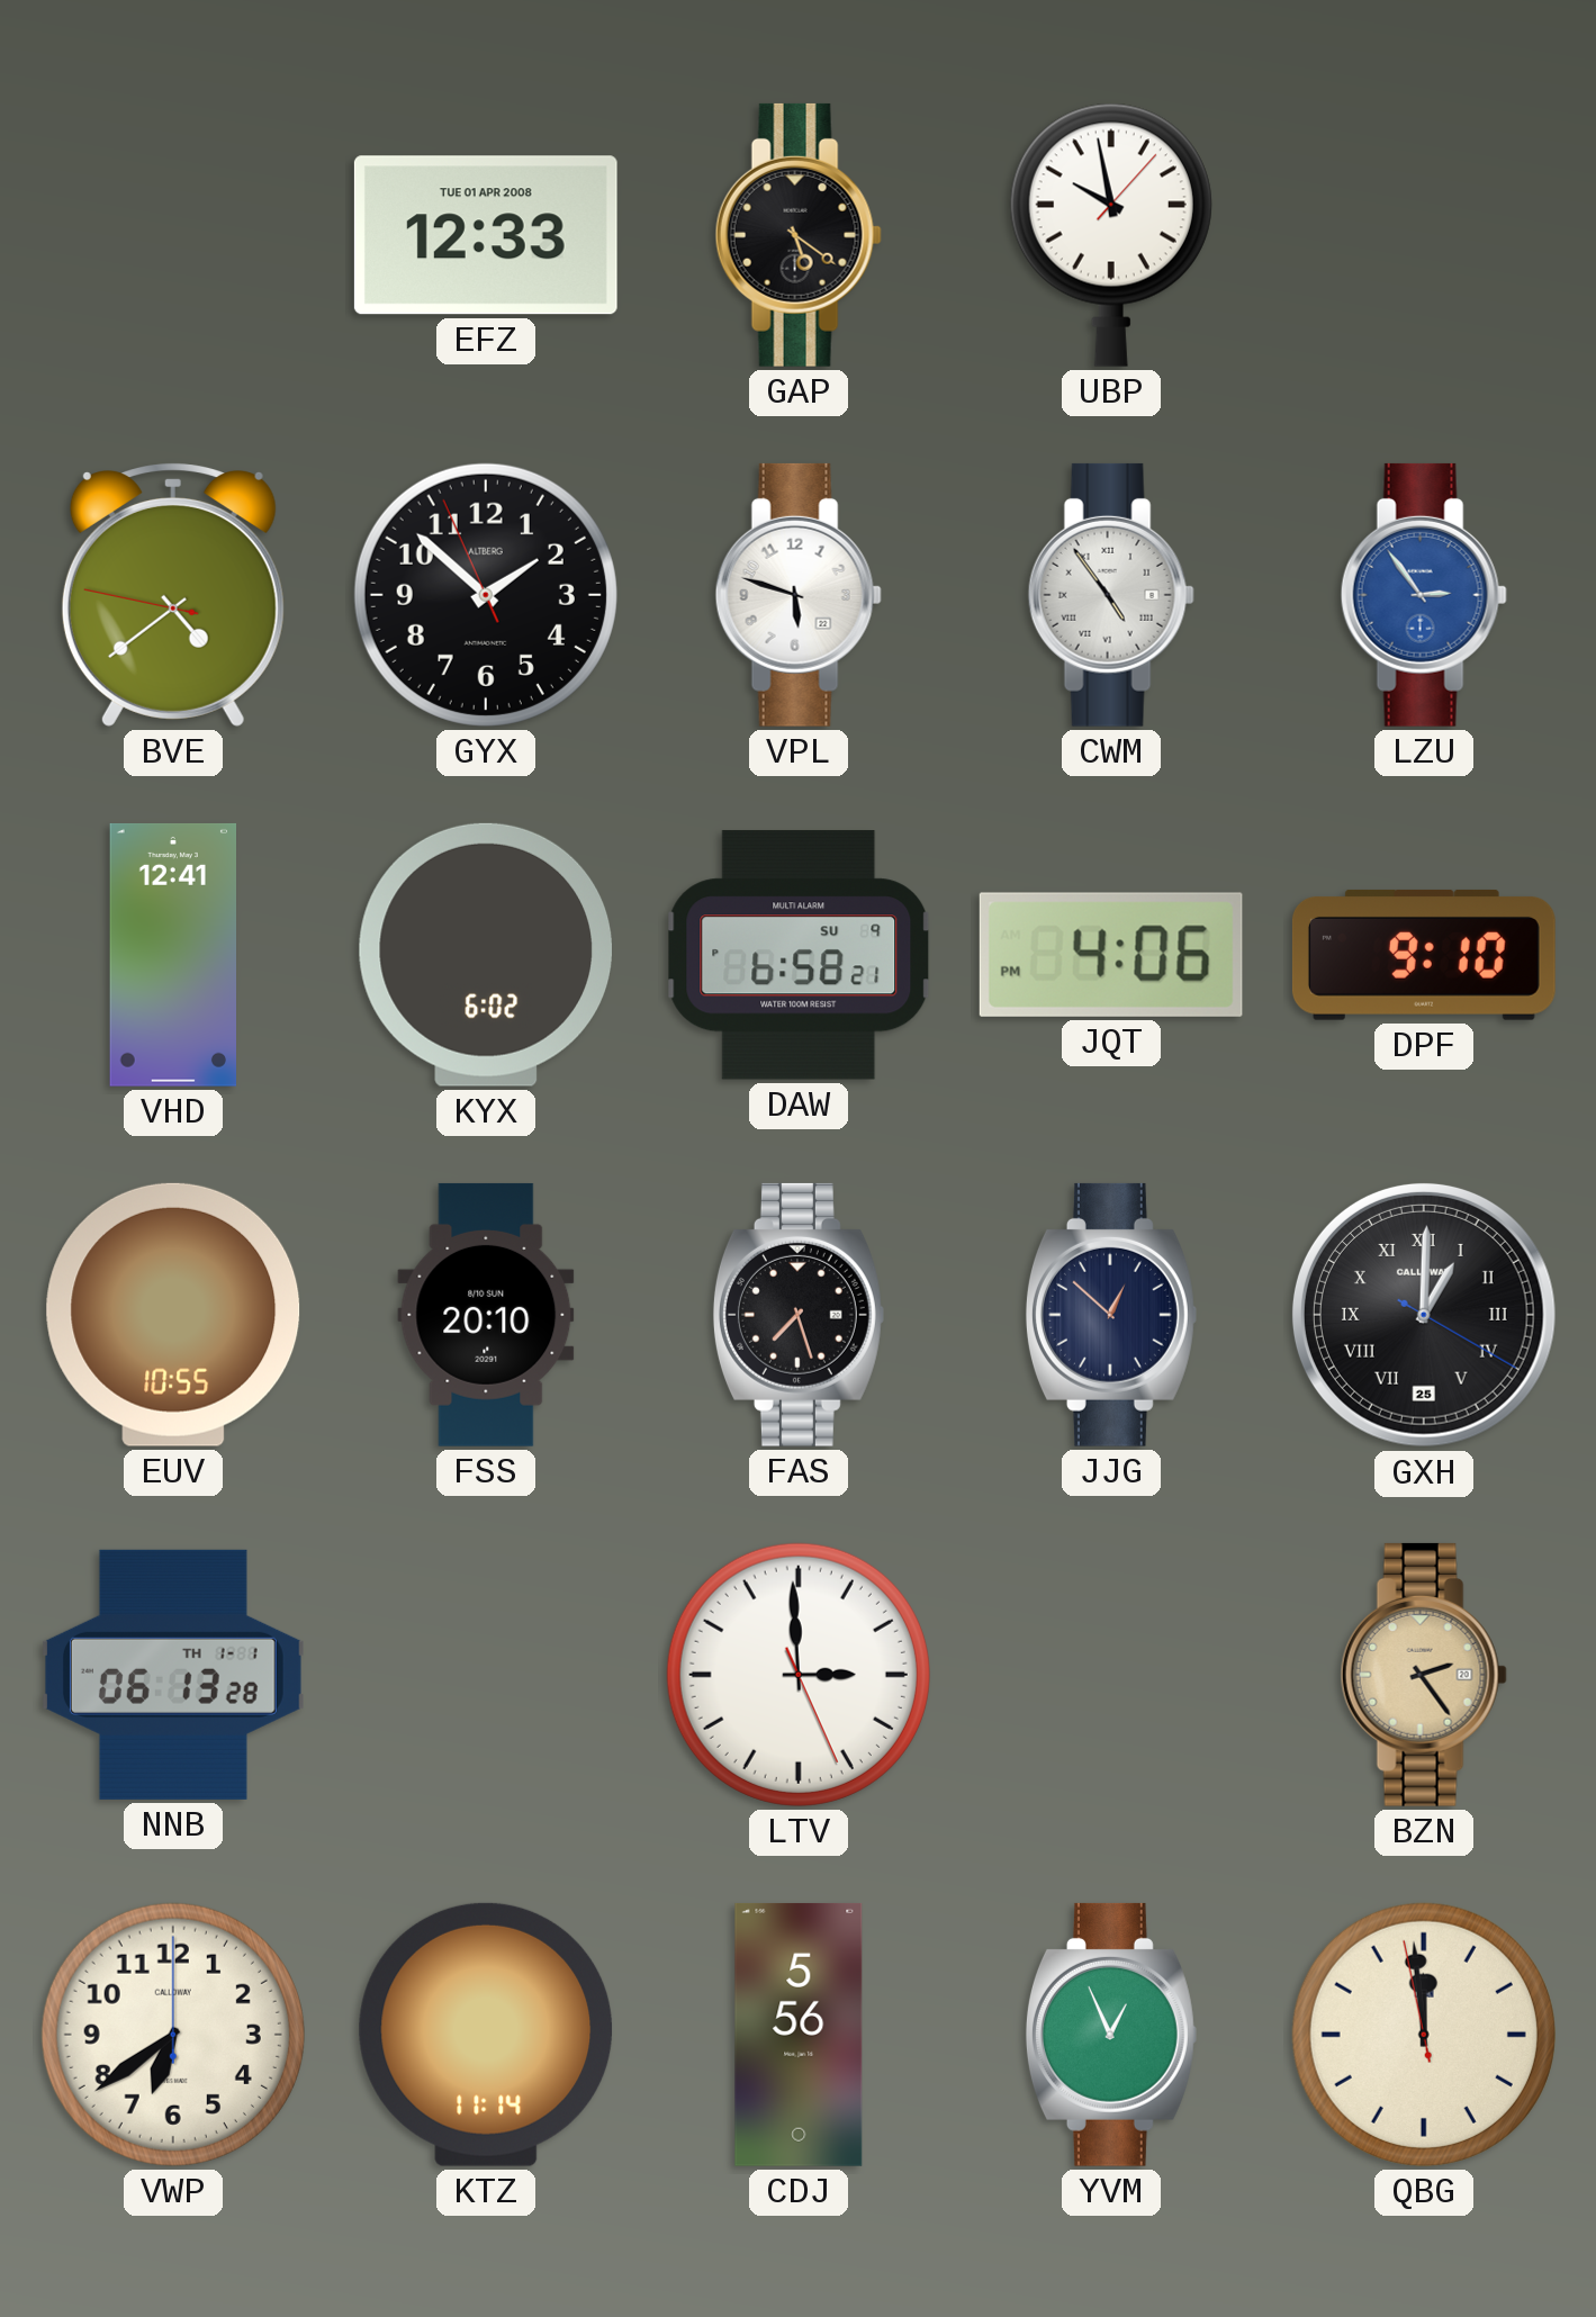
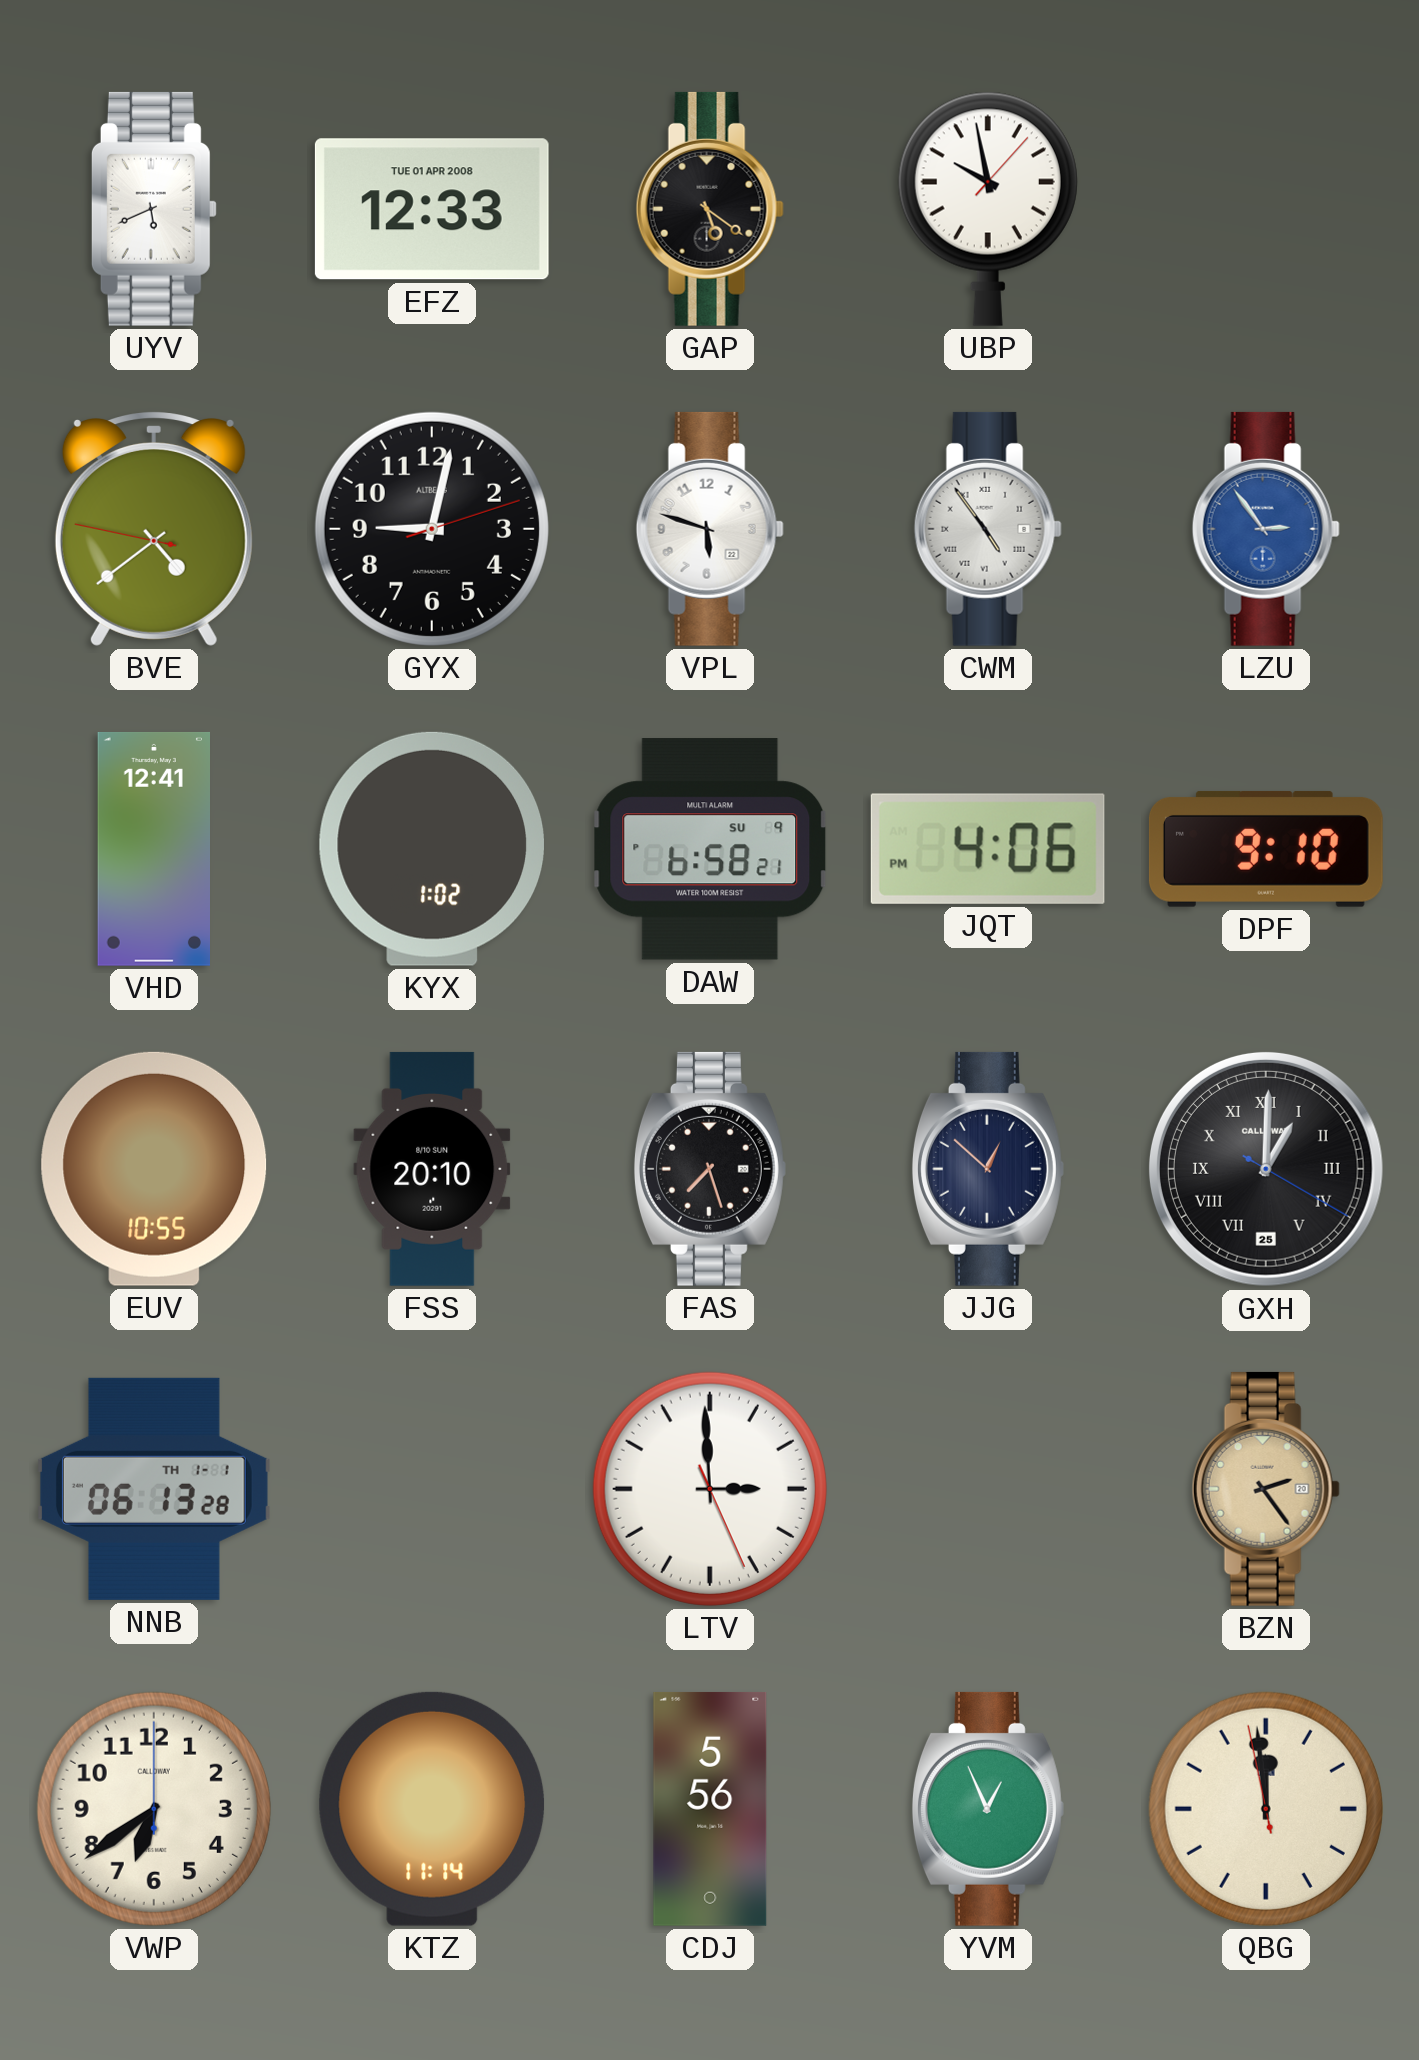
UYV: none -> 5:41 (154, 209)
GYX: 1:51 -> 9:02 (432, 529)
KYX: 6:02 -> 1:02 (432, 849)
